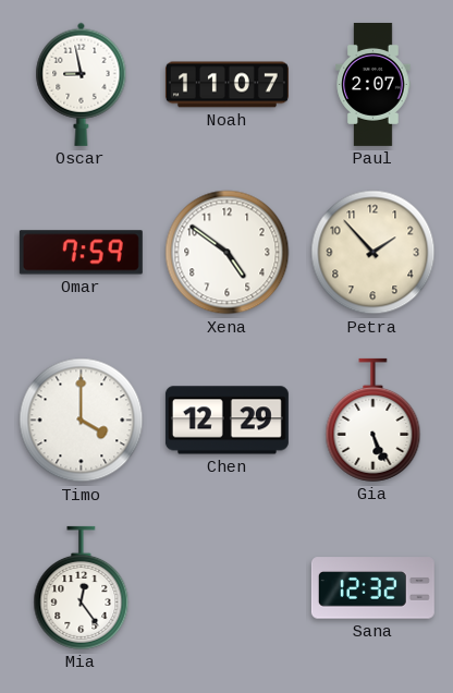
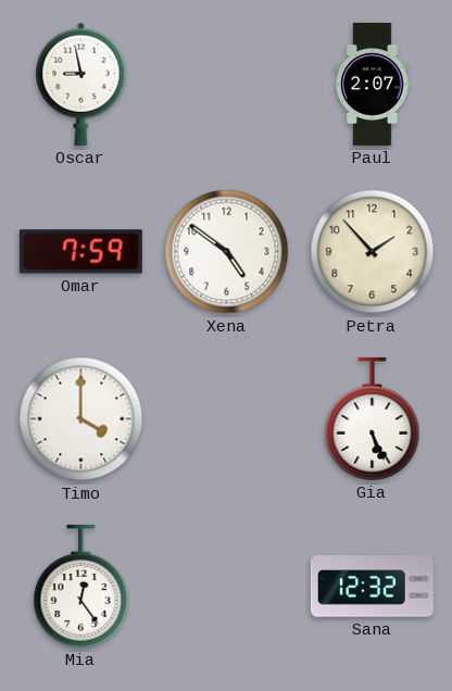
Noah: 11:07 -> none (226, 85)
Chen: 12:29 -> none (226, 421)
